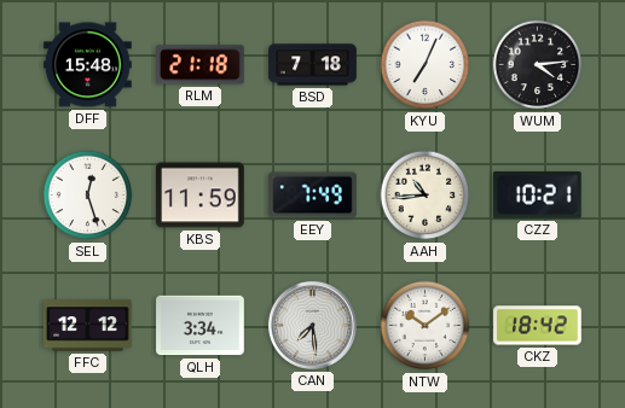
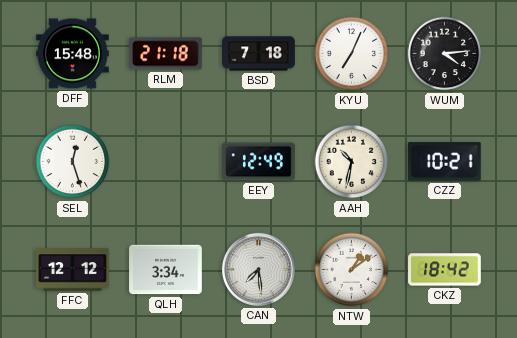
KBS: 11:59 -> none (201, 196)
EEY: 7:49 -> 12:49 (259, 162)
AAH: 10:44 -> 10:32 (352, 162)
NTW: 10:09 -> 1:09 (352, 270)
